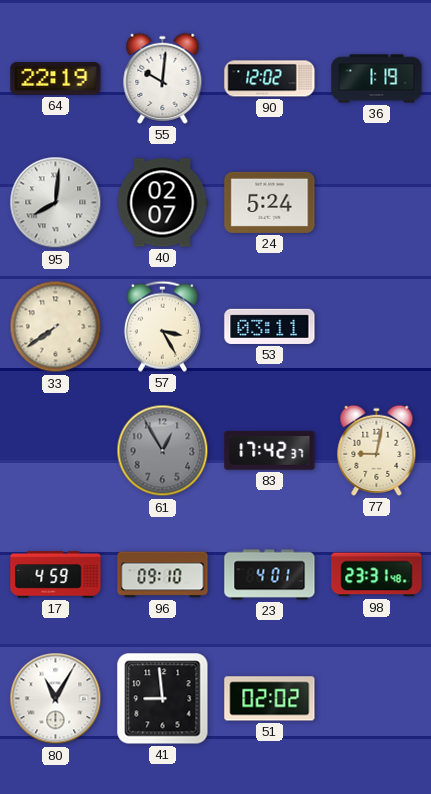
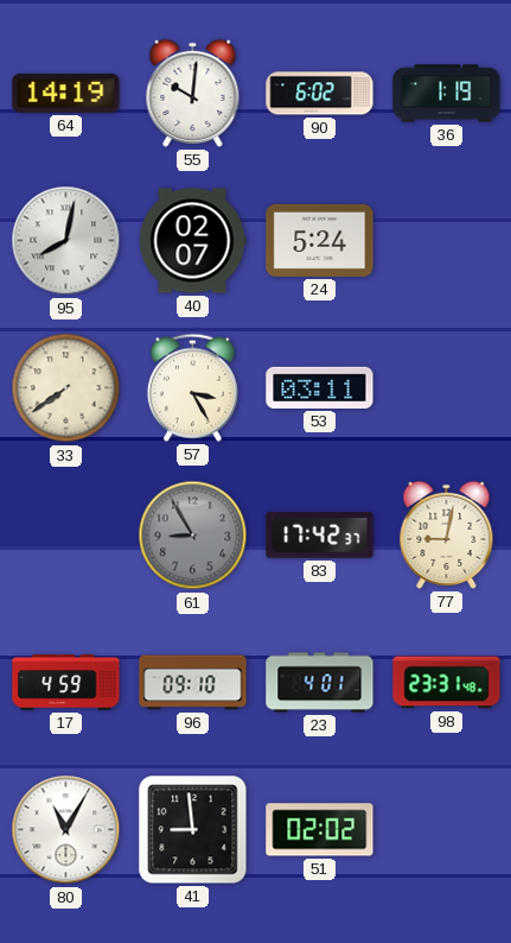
64: 22:19 -> 14:19 (66, 94)
90: 12:02 -> 6:02 (320, 94)
95: 8:01 -> 8:02 (66, 241)
61: 12:55 -> 8:55 (193, 536)
